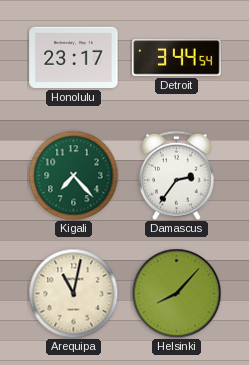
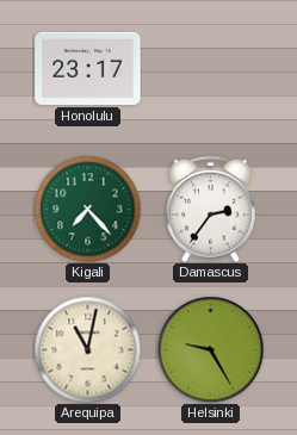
Detroit: 3:44 -> none (177, 58)
Helsinki: 8:07 -> 9:25 (210, 349)
